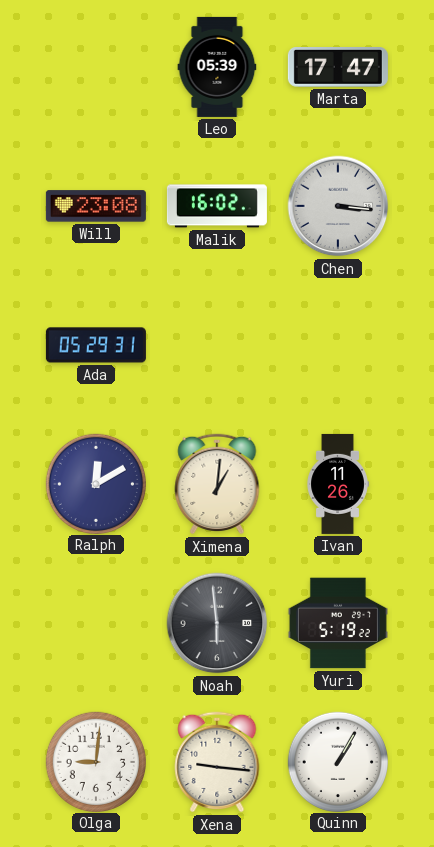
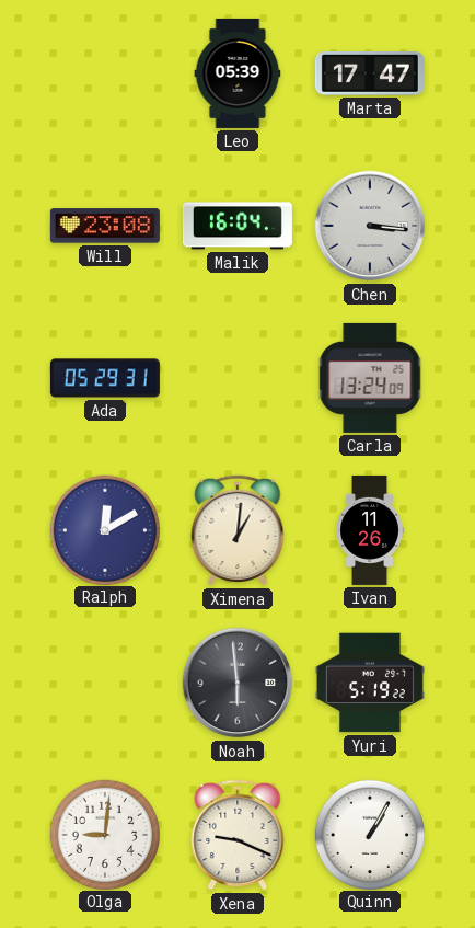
Malik: 16:02 -> 16:04 (237, 226)
Carla: none -> 13:24 (370, 378)
Xena: 9:16 -> 9:19 (237, 835)
